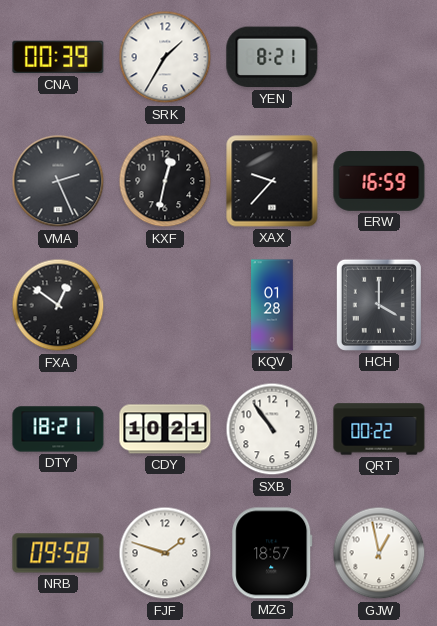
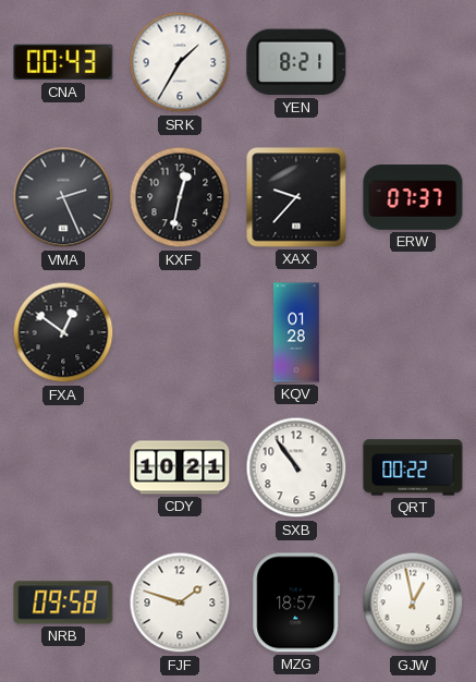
CNA: 00:39 -> 00:43 (63, 62)
ERW: 16:59 -> 07:37 (413, 198)
HCH: 4:00 -> none (379, 305)
DTY: 18:21 -> none (58, 429)
